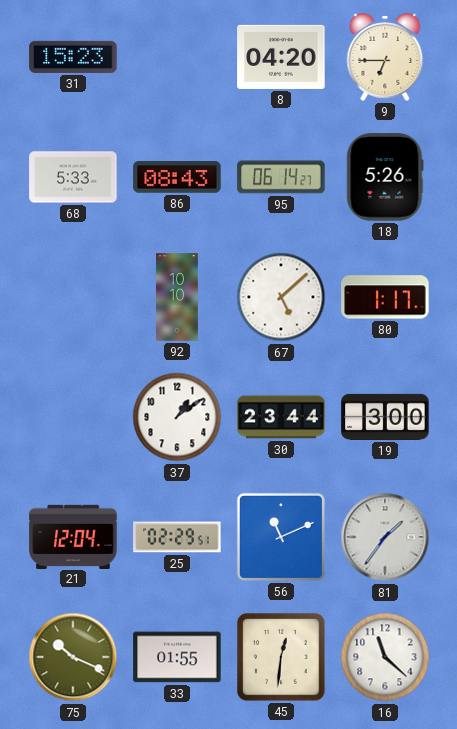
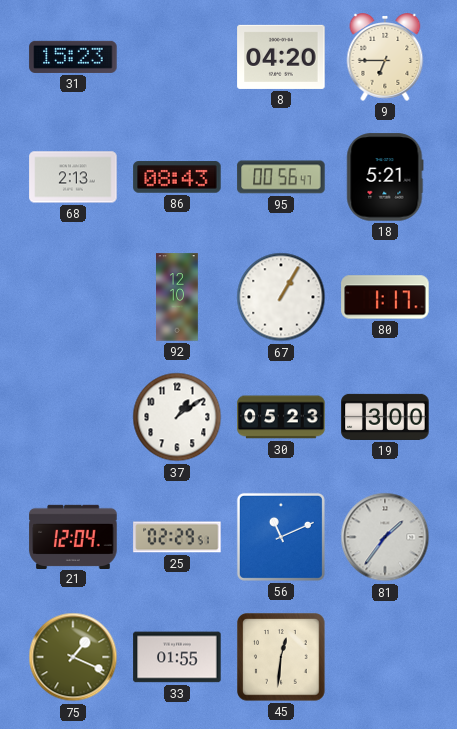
68: 5:33 -> 2:13 (73, 177)
95: 06:14 -> 00:56 (281, 177)
18: 5:26 -> 5:21 (385, 177)
92: 10:10 -> 12:10 (178, 297)
67: 5:08 -> 1:05 (281, 297)
30: 23:44 -> 05:23 (281, 417)
75: 10:19 -> 1:19 (73, 657)
16: 11:22 -> none (385, 657)
